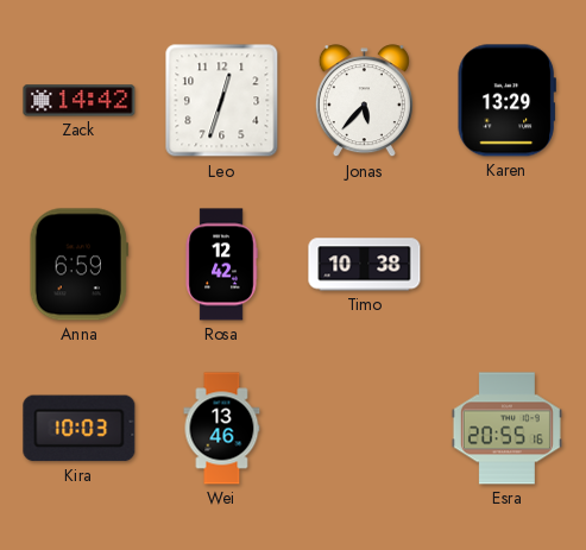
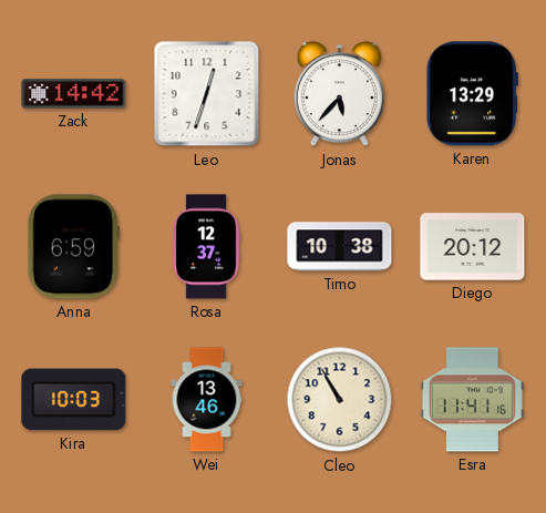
Rosa: 12:42 -> 12:37 (206, 247)
Diego: none -> 20:12 (473, 247)
Cleo: none -> 10:55 (340, 400)
Esra: 20:55 -> 11:41 (472, 400)
